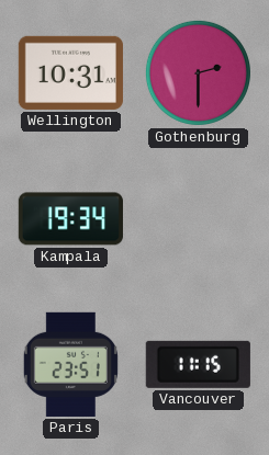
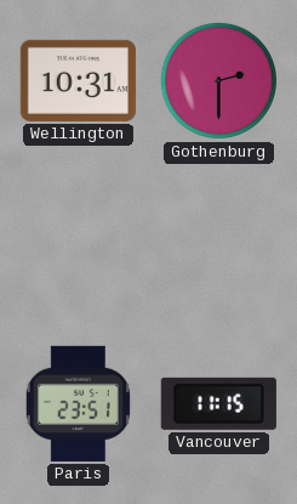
Kampala: 19:34 -> none (70, 219)
